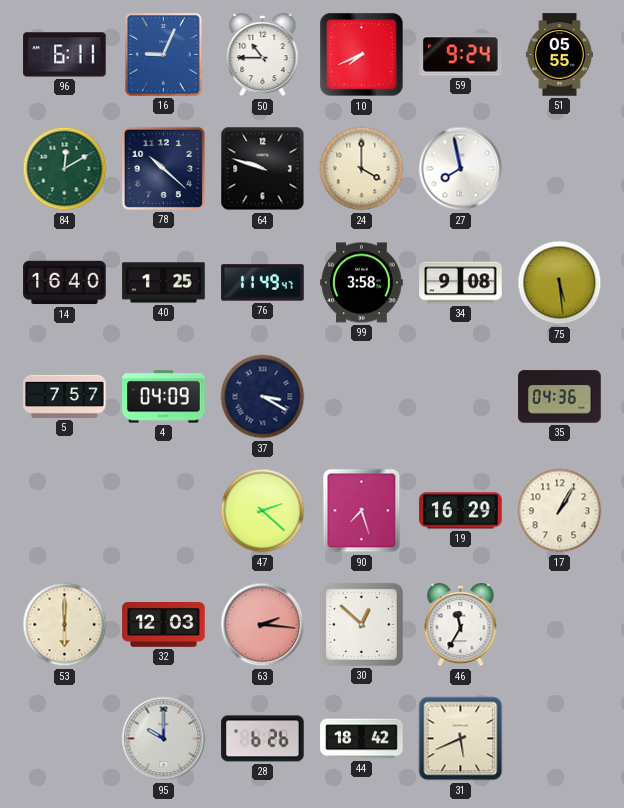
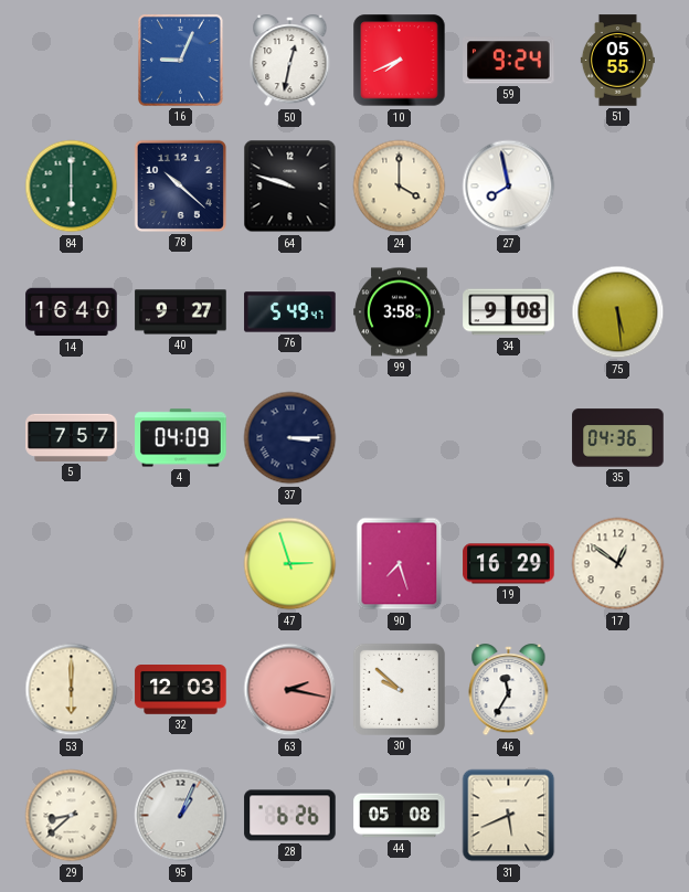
96: 6:11 -> none (65, 55)
50: 10:45 -> 12:32 (290, 61)
84: 12:10 -> 6:00 (72, 187)
40: 1:25 -> 9:27 (181, 312)
76: 11:49 -> 5:49 (290, 312)
37: 3:20 -> 3:15 (290, 438)
47: 2:22 -> 2:57 (290, 564)
17: 1:05 -> 12:51 (618, 564)
63: 2:16 -> 2:17 (290, 690)
30: 12:52 -> 9:52 (399, 689)
29: none -> 8:38 (72, 816)
95: 10:00 -> 1:04 (181, 816)
44: 18:42 -> 05:08 (400, 816)
